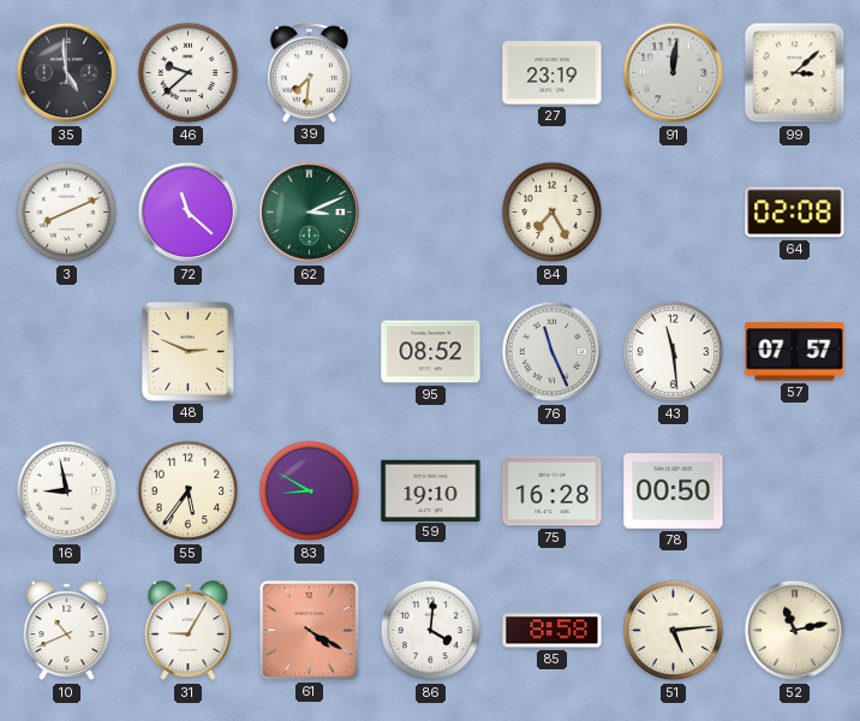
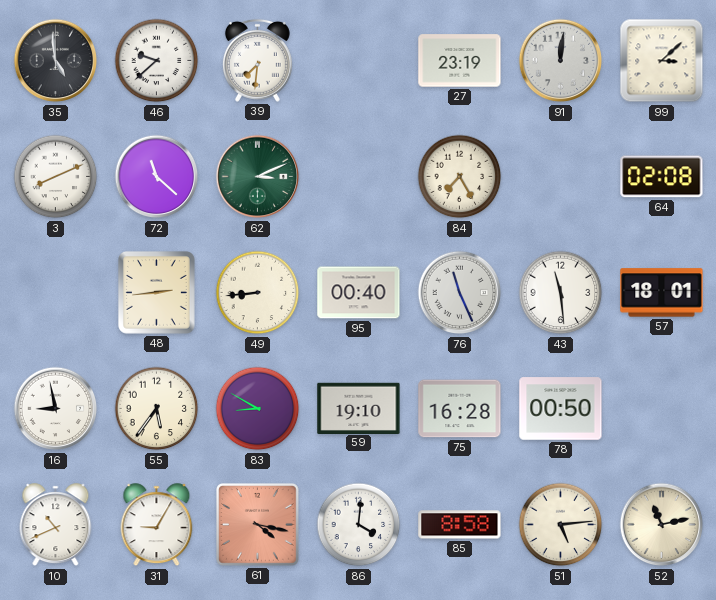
48: 2:49 -> 2:44 (156, 292)
49: none -> 8:44 (258, 293)
95: 08:52 -> 00:40 (359, 293)
57: 07:57 -> 18:01 (662, 293)
61: 4:20 -> 4:17 (258, 525)
